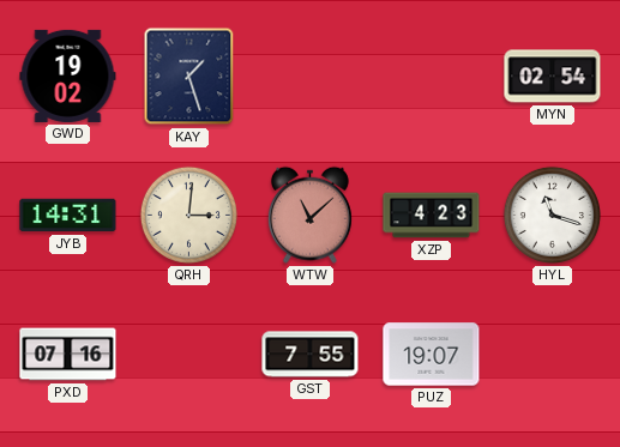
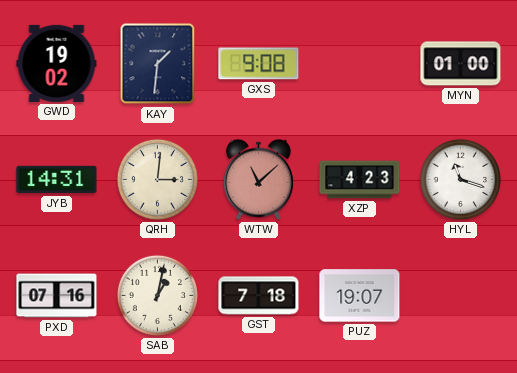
KAY: 1:27 -> 1:31 (158, 64)
GXS: none -> 9:08 (259, 64)
MYN: 02:54 -> 01:00 (461, 64)
SAB: none -> 1:02 (157, 295)
GST: 7:55 -> 7:18 (259, 296)
